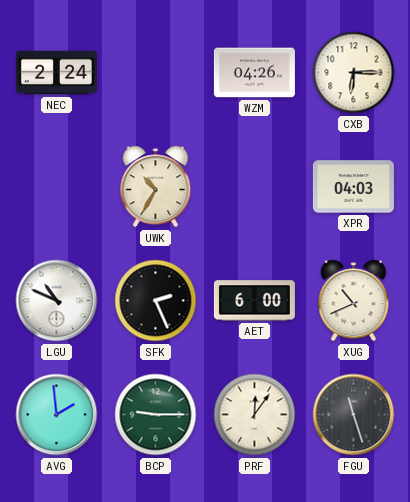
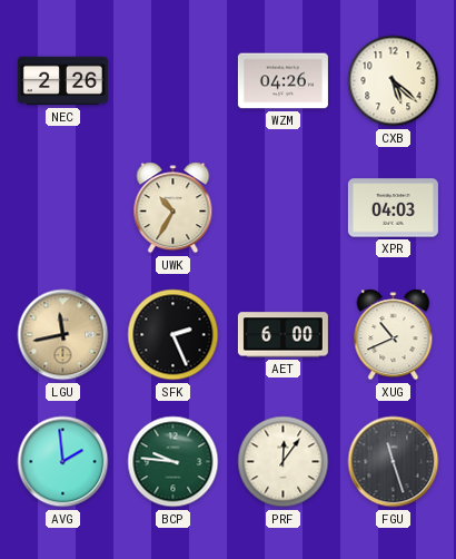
NEC: 2:24 -> 2:26 (62, 81)
CXB: 6:15 -> 5:22 (394, 81)
LGU: 10:49 -> 11:43 (63, 335)
LGU dial: white -> champagne (63, 335)
BCP: 9:15 -> 9:46 (174, 462)
